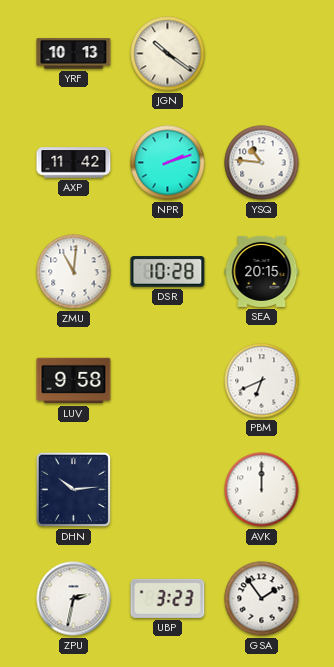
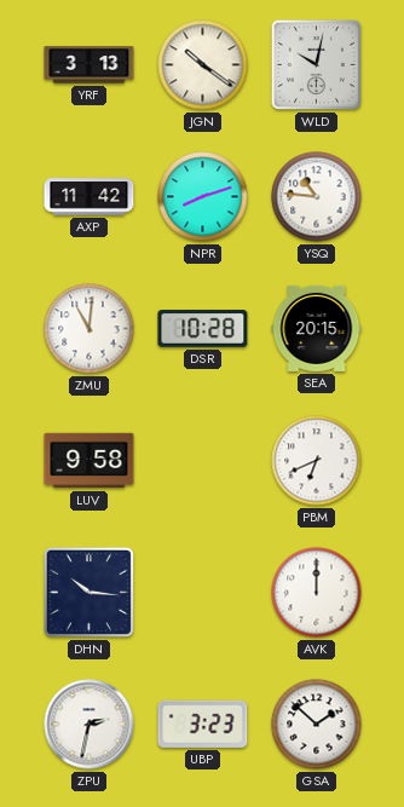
YRF: 10:13 -> 3:13 (90, 65)
WLD: none -> 10:02 (316, 64)
NPR: 2:12 -> 8:12 (203, 197)
DHN: 10:14 -> 10:16 (88, 592)
GSA: 1:54 -> 1:52 (317, 725)
